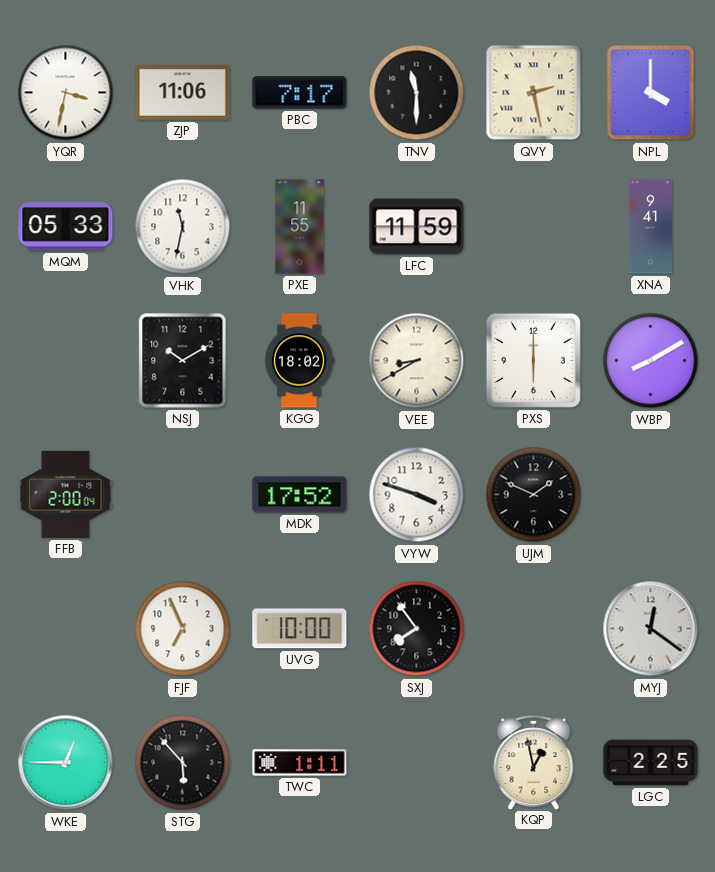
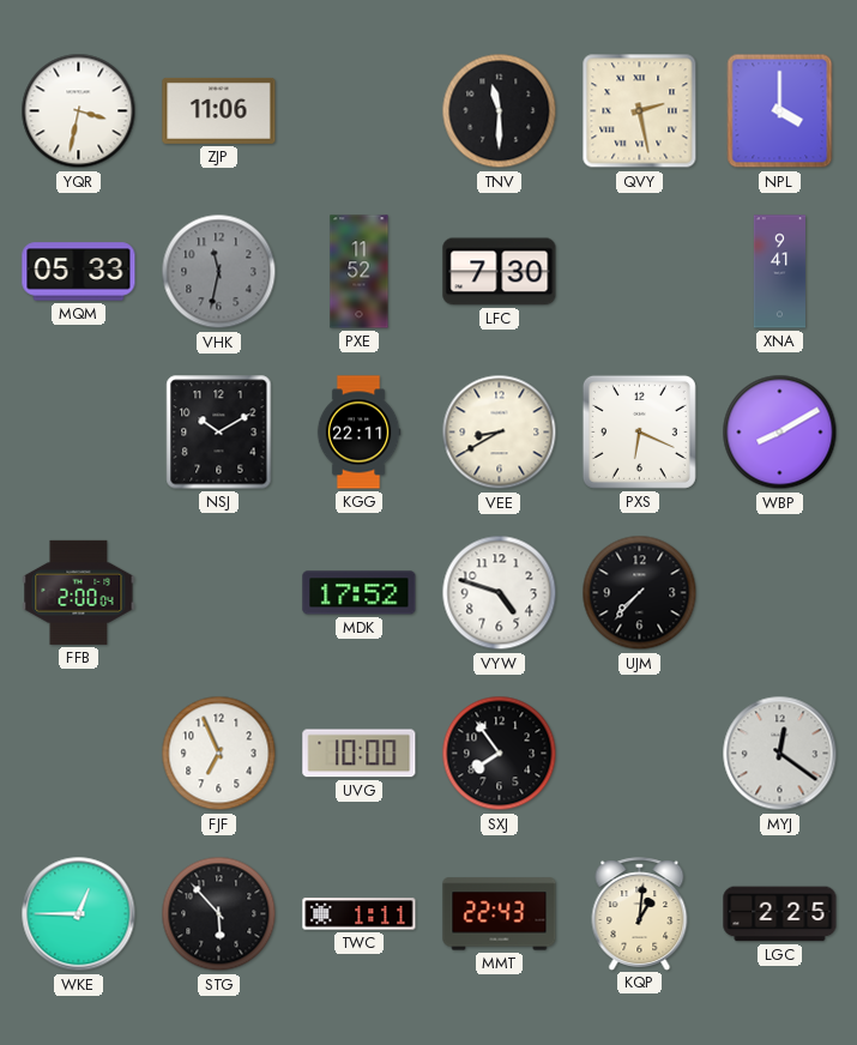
PBC: 7:17 -> none (300, 93)
VHK dial: white -> grey (219, 272)
PXE: 11:55 -> 11:52 (360, 272)
LFC: 11:59 -> 7:30 (500, 272)
KGG: 18:02 -> 22:11 (358, 433)
PXS: 6:00 -> 6:19 (639, 431)
VYW: 3:48 -> 4:48 (500, 593)
UJM: 1:49 -> 7:37 (640, 593)
MMT: none -> 22:43 (500, 914)
KQP: 12:58 -> 1:01 (640, 913)
